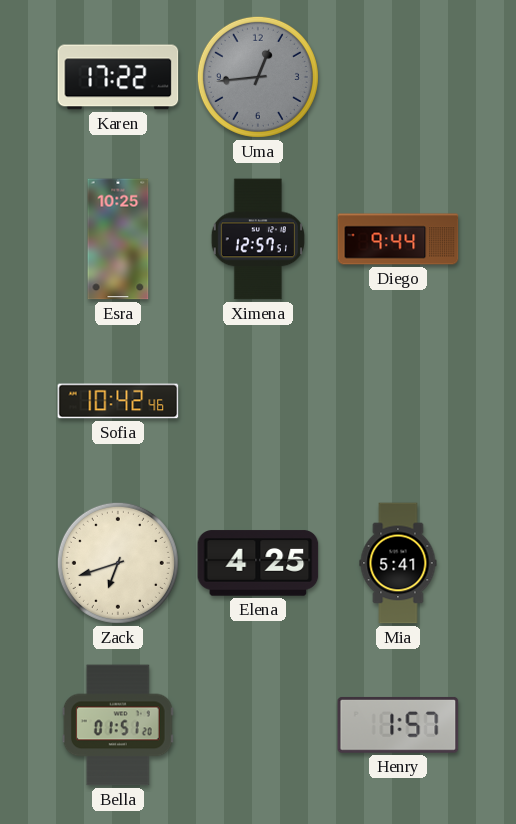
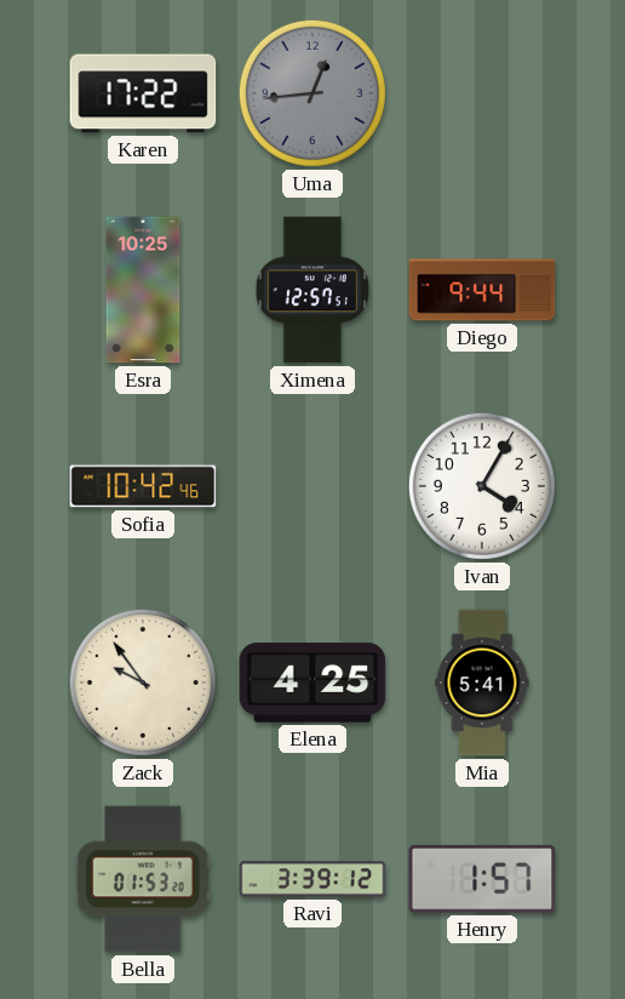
Ivan: none -> 4:05 (482, 486)
Zack: 6:42 -> 9:54 (143, 683)
Bella: 01:51 -> 01:53 (143, 879)
Ravi: none -> 3:39 (312, 879)
